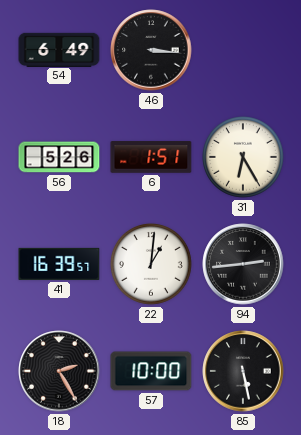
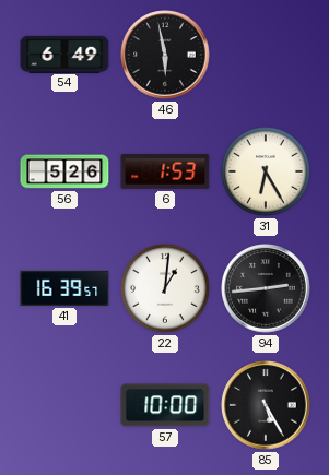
46: 3:16 -> 5:58 (165, 55)
6: 1:51 -> 1:53 (165, 171)
18: 2:25 -> none (59, 371)
85: 5:28 -> 5:25 (266, 405)
